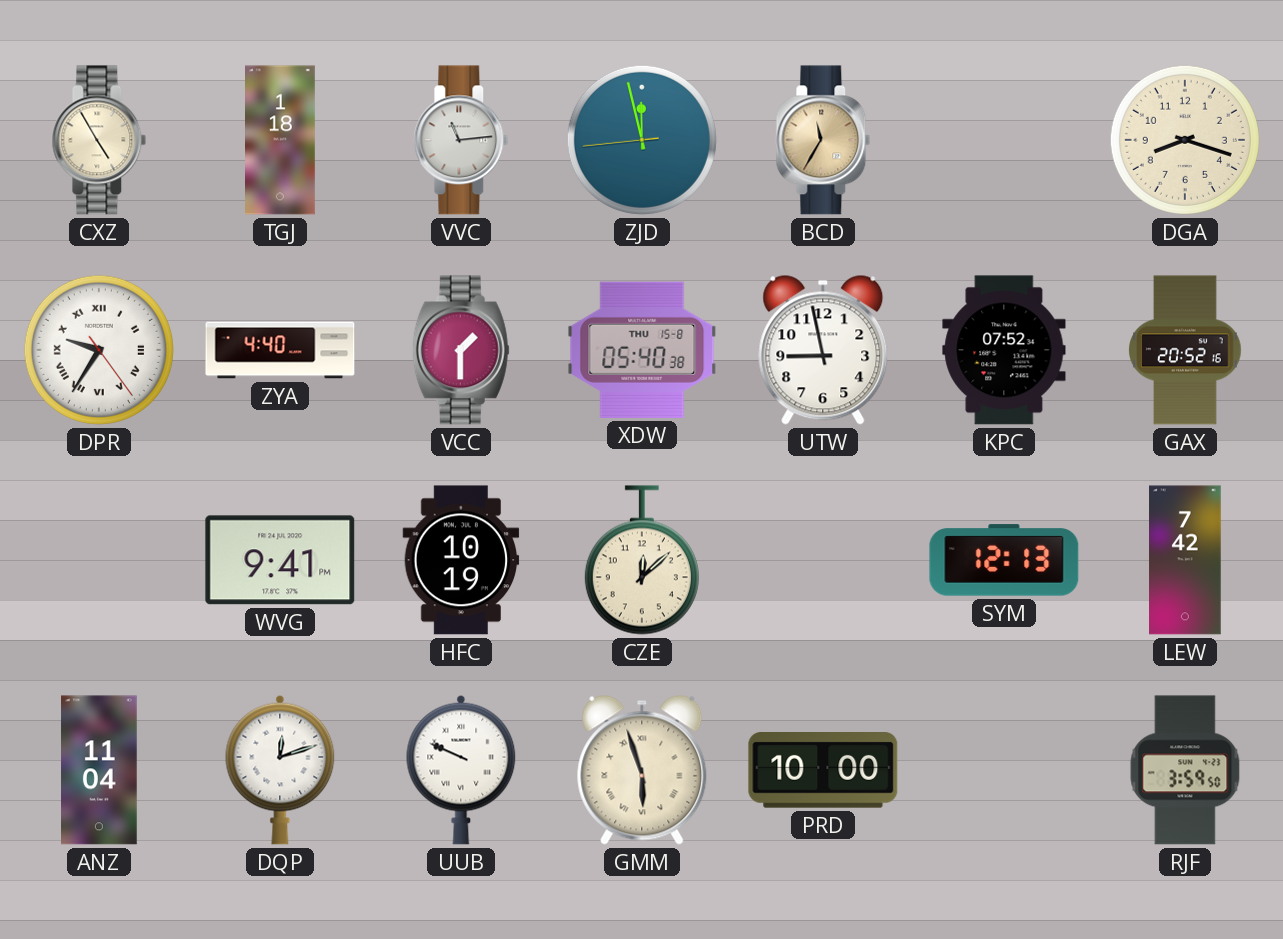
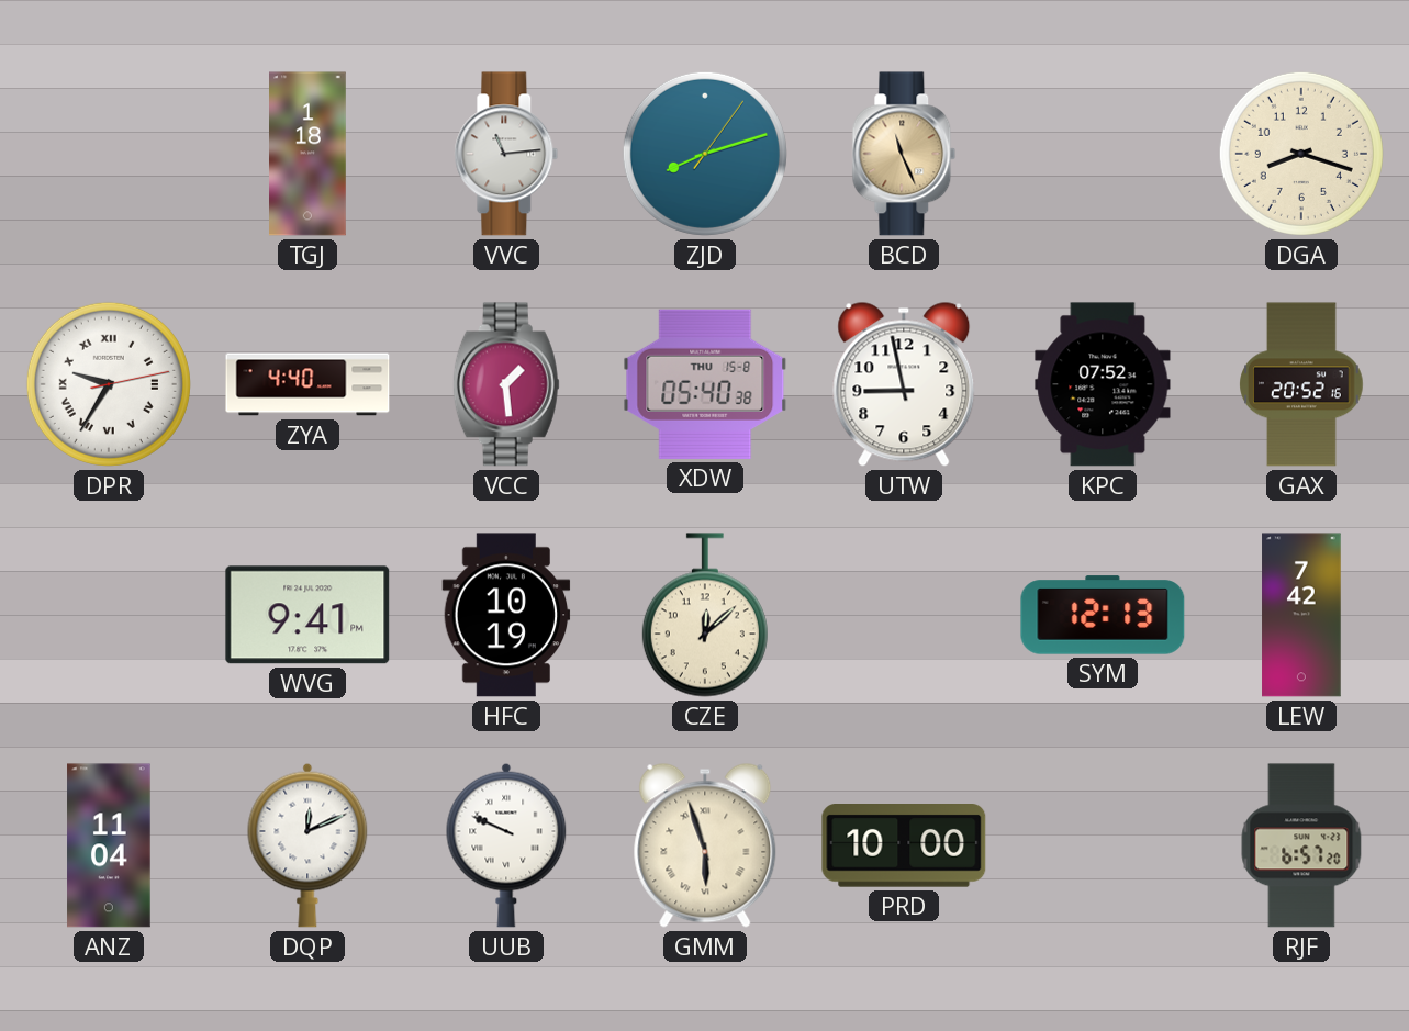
CXZ: 4:55 -> none (99, 140)
ZJD: 11:57 -> 8:12 (705, 154)
BCD: 11:35 -> 11:26 (904, 154)
DPR: 9:35:24 -> 9:35:13 (109, 384)
VCC: 1:30 -> 1:29 (506, 384)
DQP: 12:12 -> 12:11 (307, 845)
RJF: 3:59 -> 6:57 (1301, 845)
